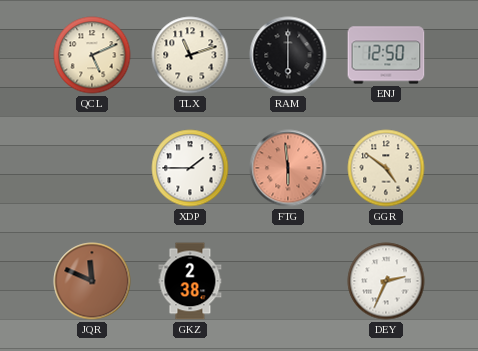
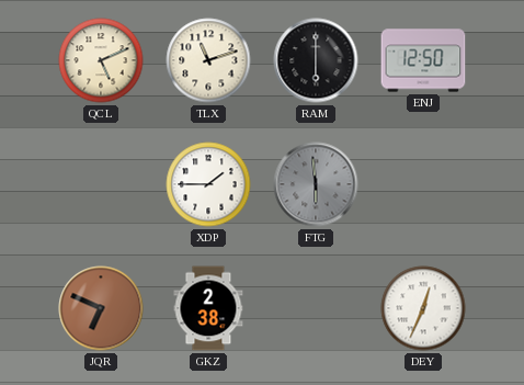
FTG dial: salmon -> grey (316, 184)
GGR: 4:51 -> none (386, 168)
JQR: 11:49 -> 6:49 (101, 308)
DEY: 2:34 -> 12:34 (423, 308)
